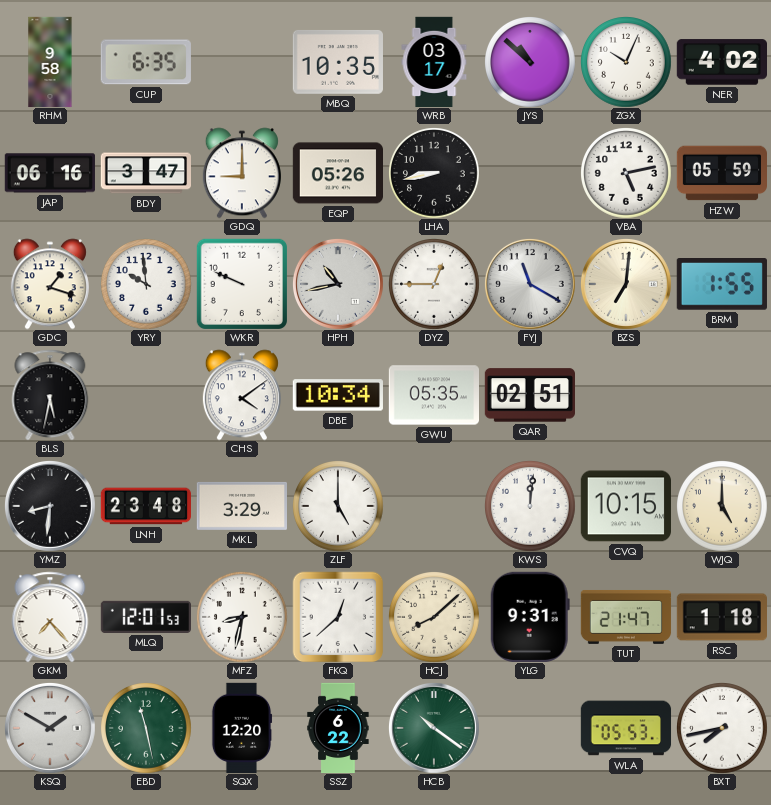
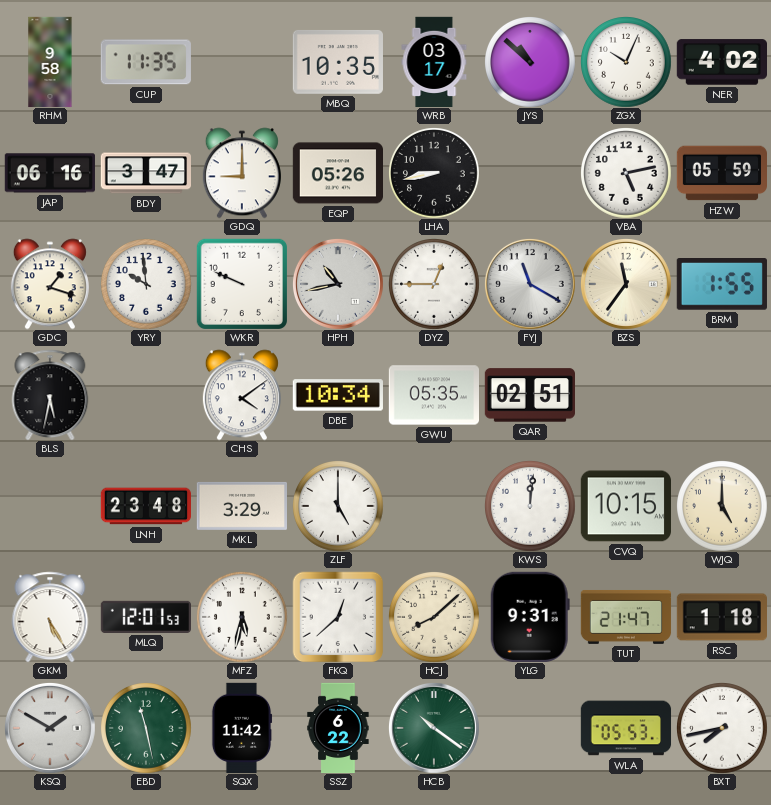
CUP: 6:35 -> 11:35 (146, 62)
BZS: 7:01 -> 11:36 (626, 284)
YMZ: 8:31 -> none (50, 506)
GKM: 7:23 -> 5:25 (50, 617)
MFZ: 8:32 -> 5:32 (242, 617)
SQX: 12:20 -> 11:42 (242, 727)
